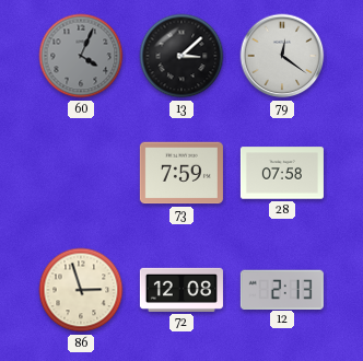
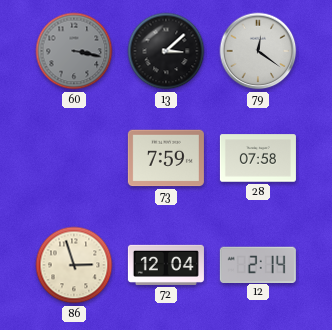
60: 4:04 -> 3:17 (74, 51)
72: 12:08 -> 12:04 (166, 265)
12: 2:13 -> 2:14 (258, 264)
